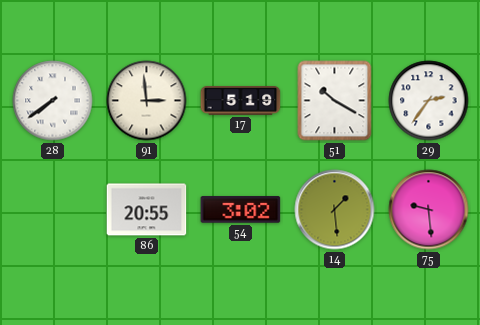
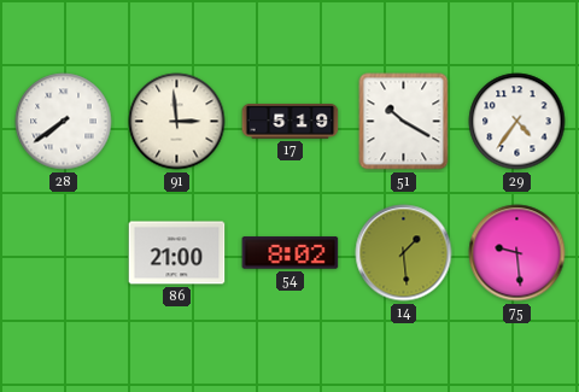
29: 2:36 -> 4:36 (517, 122)
86: 20:55 -> 21:00 (177, 253)
54: 3:02 -> 8:02 (291, 253)
